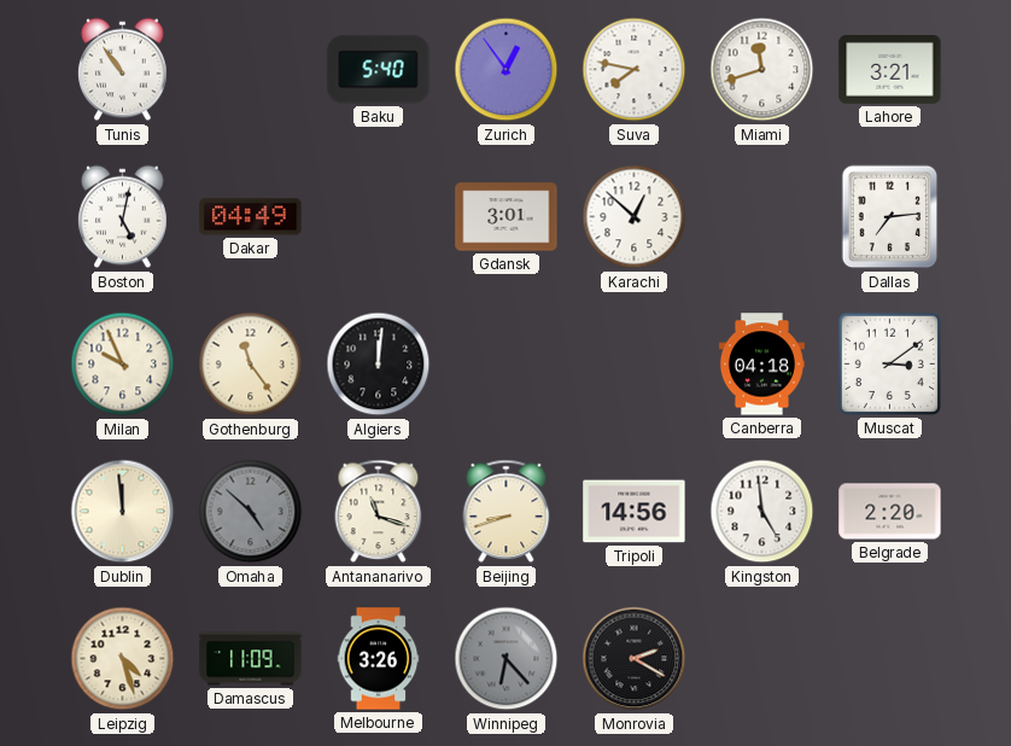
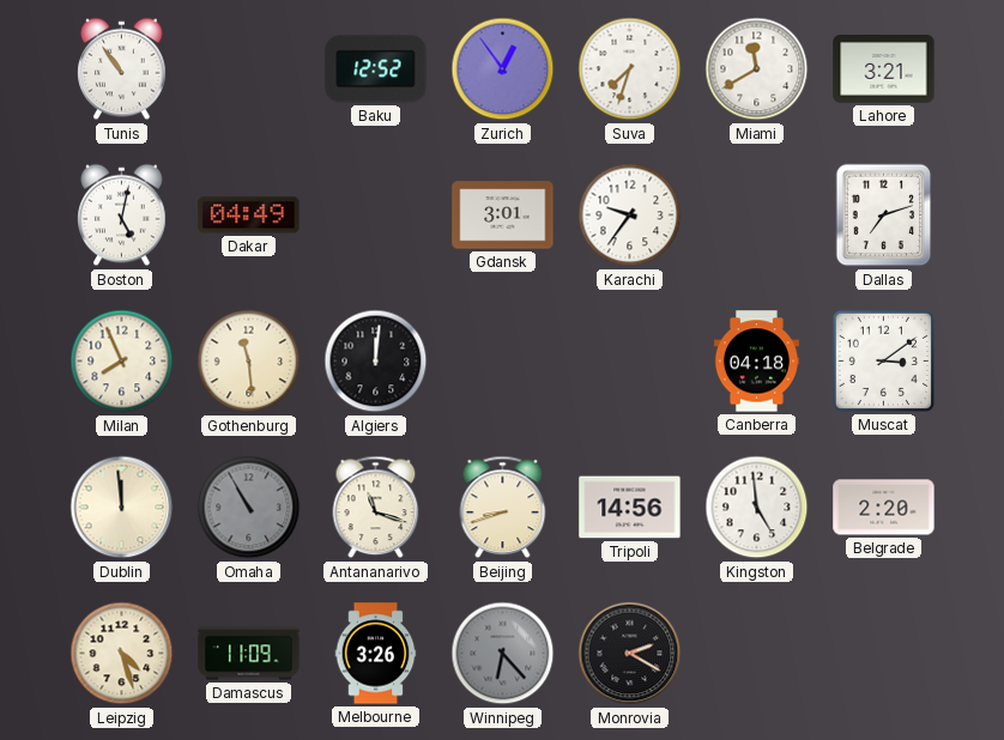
Baku: 5:40 -> 12:52 (376, 69)
Suva: 7:47 -> 7:33 (630, 69)
Miami: 11:42 -> 11:40 (757, 69)
Karachi: 12:52 -> 9:36 (630, 216)
Dallas: 7:14 -> 7:12 (884, 216)
Milan: 9:56 -> 7:56 (122, 362)
Gothenburg: 11:24 -> 11:29 (249, 362)
Omaha: 4:52 -> 10:55 (249, 508)
